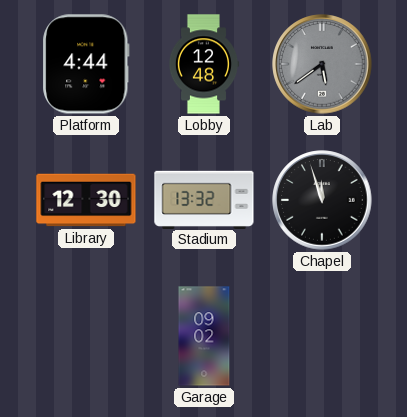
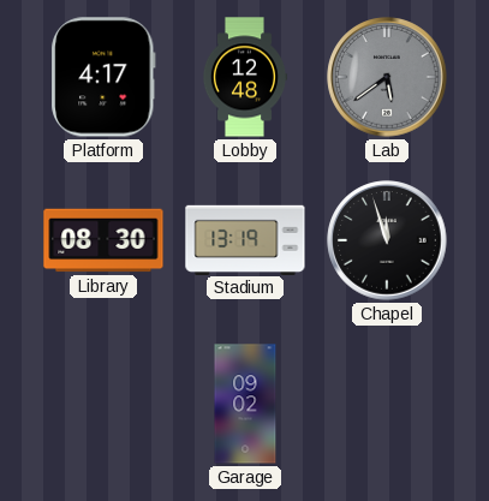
Platform: 4:44 -> 4:17 (103, 77)
Library: 12:30 -> 08:30 (103, 240)
Stadium: 13:32 -> 13:19 (245, 239)
